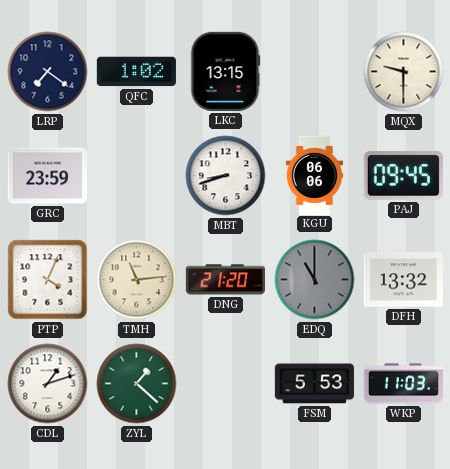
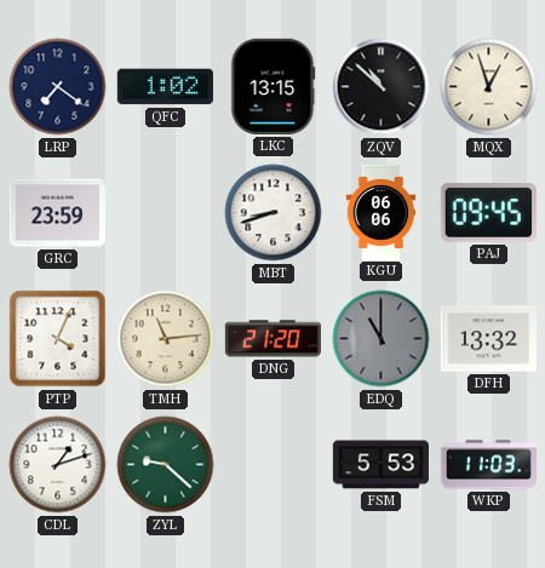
ZQV: none -> 10:52 (381, 87)
MQX: 9:30 -> 12:57 (489, 87)
ZYL: 1:22 -> 9:22 (166, 465)
